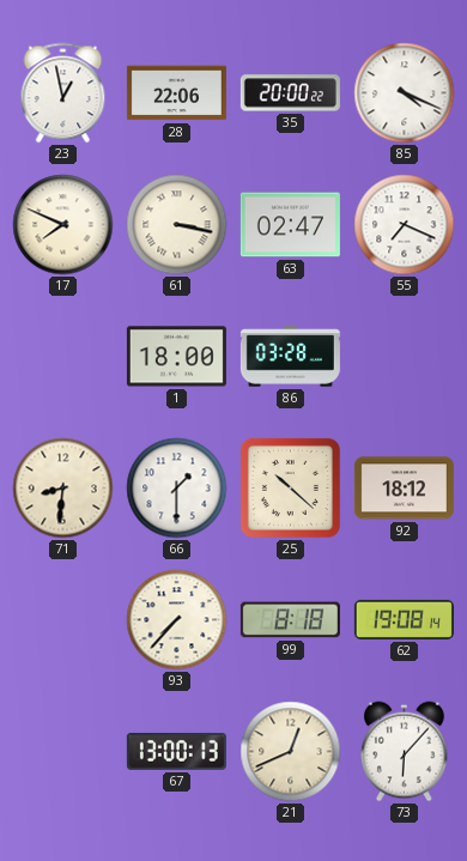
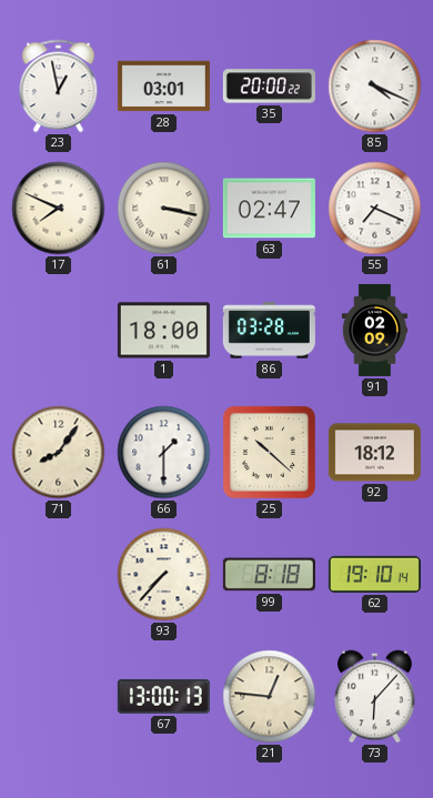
28: 22:06 -> 03:01 (163, 87)
91: none -> 02:09 (374, 330)
71: 8:31 -> 8:06 (59, 453)
62: 19:08 -> 19:10 (374, 574)
21: 12:41 -> 12:46 (270, 697)
